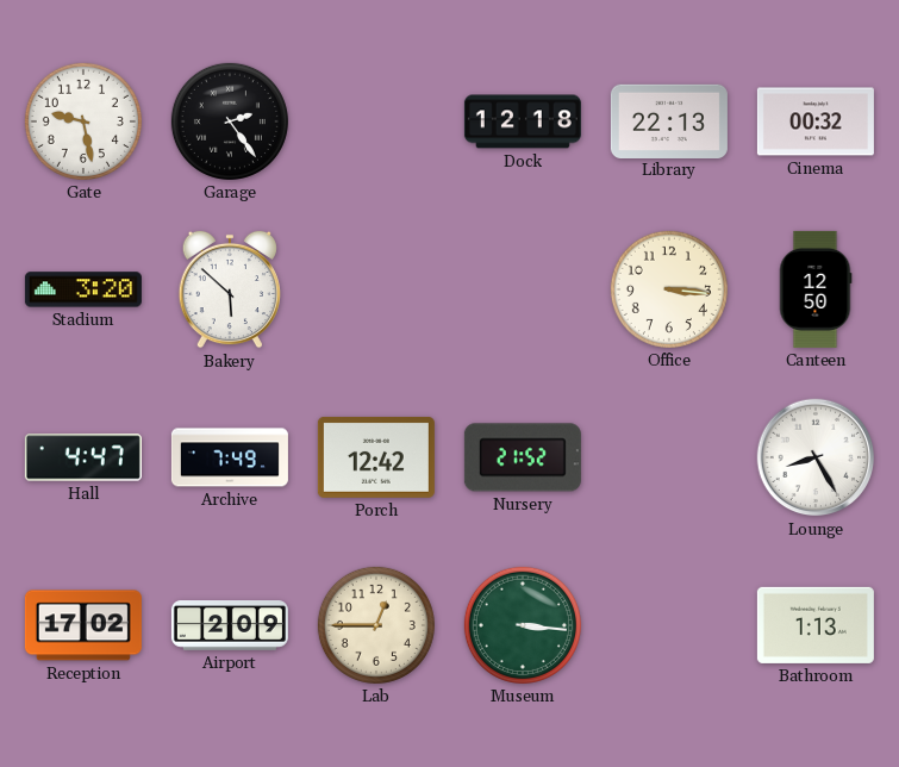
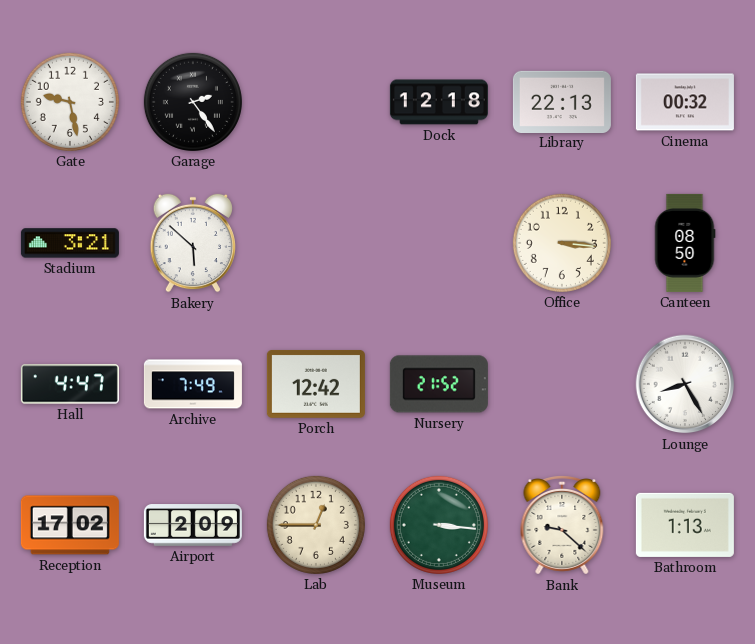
Stadium: 3:20 -> 3:21 (70, 243)
Canteen: 12:50 -> 08:50 (685, 243)
Bank: none -> 9:22 (562, 526)
